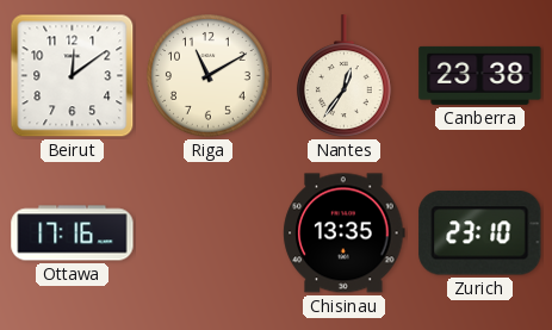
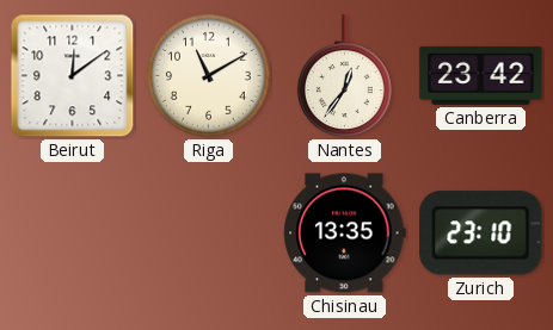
Canberra: 23:38 -> 23:42 (481, 75)
Ottawa: 17:16 -> none (73, 234)
